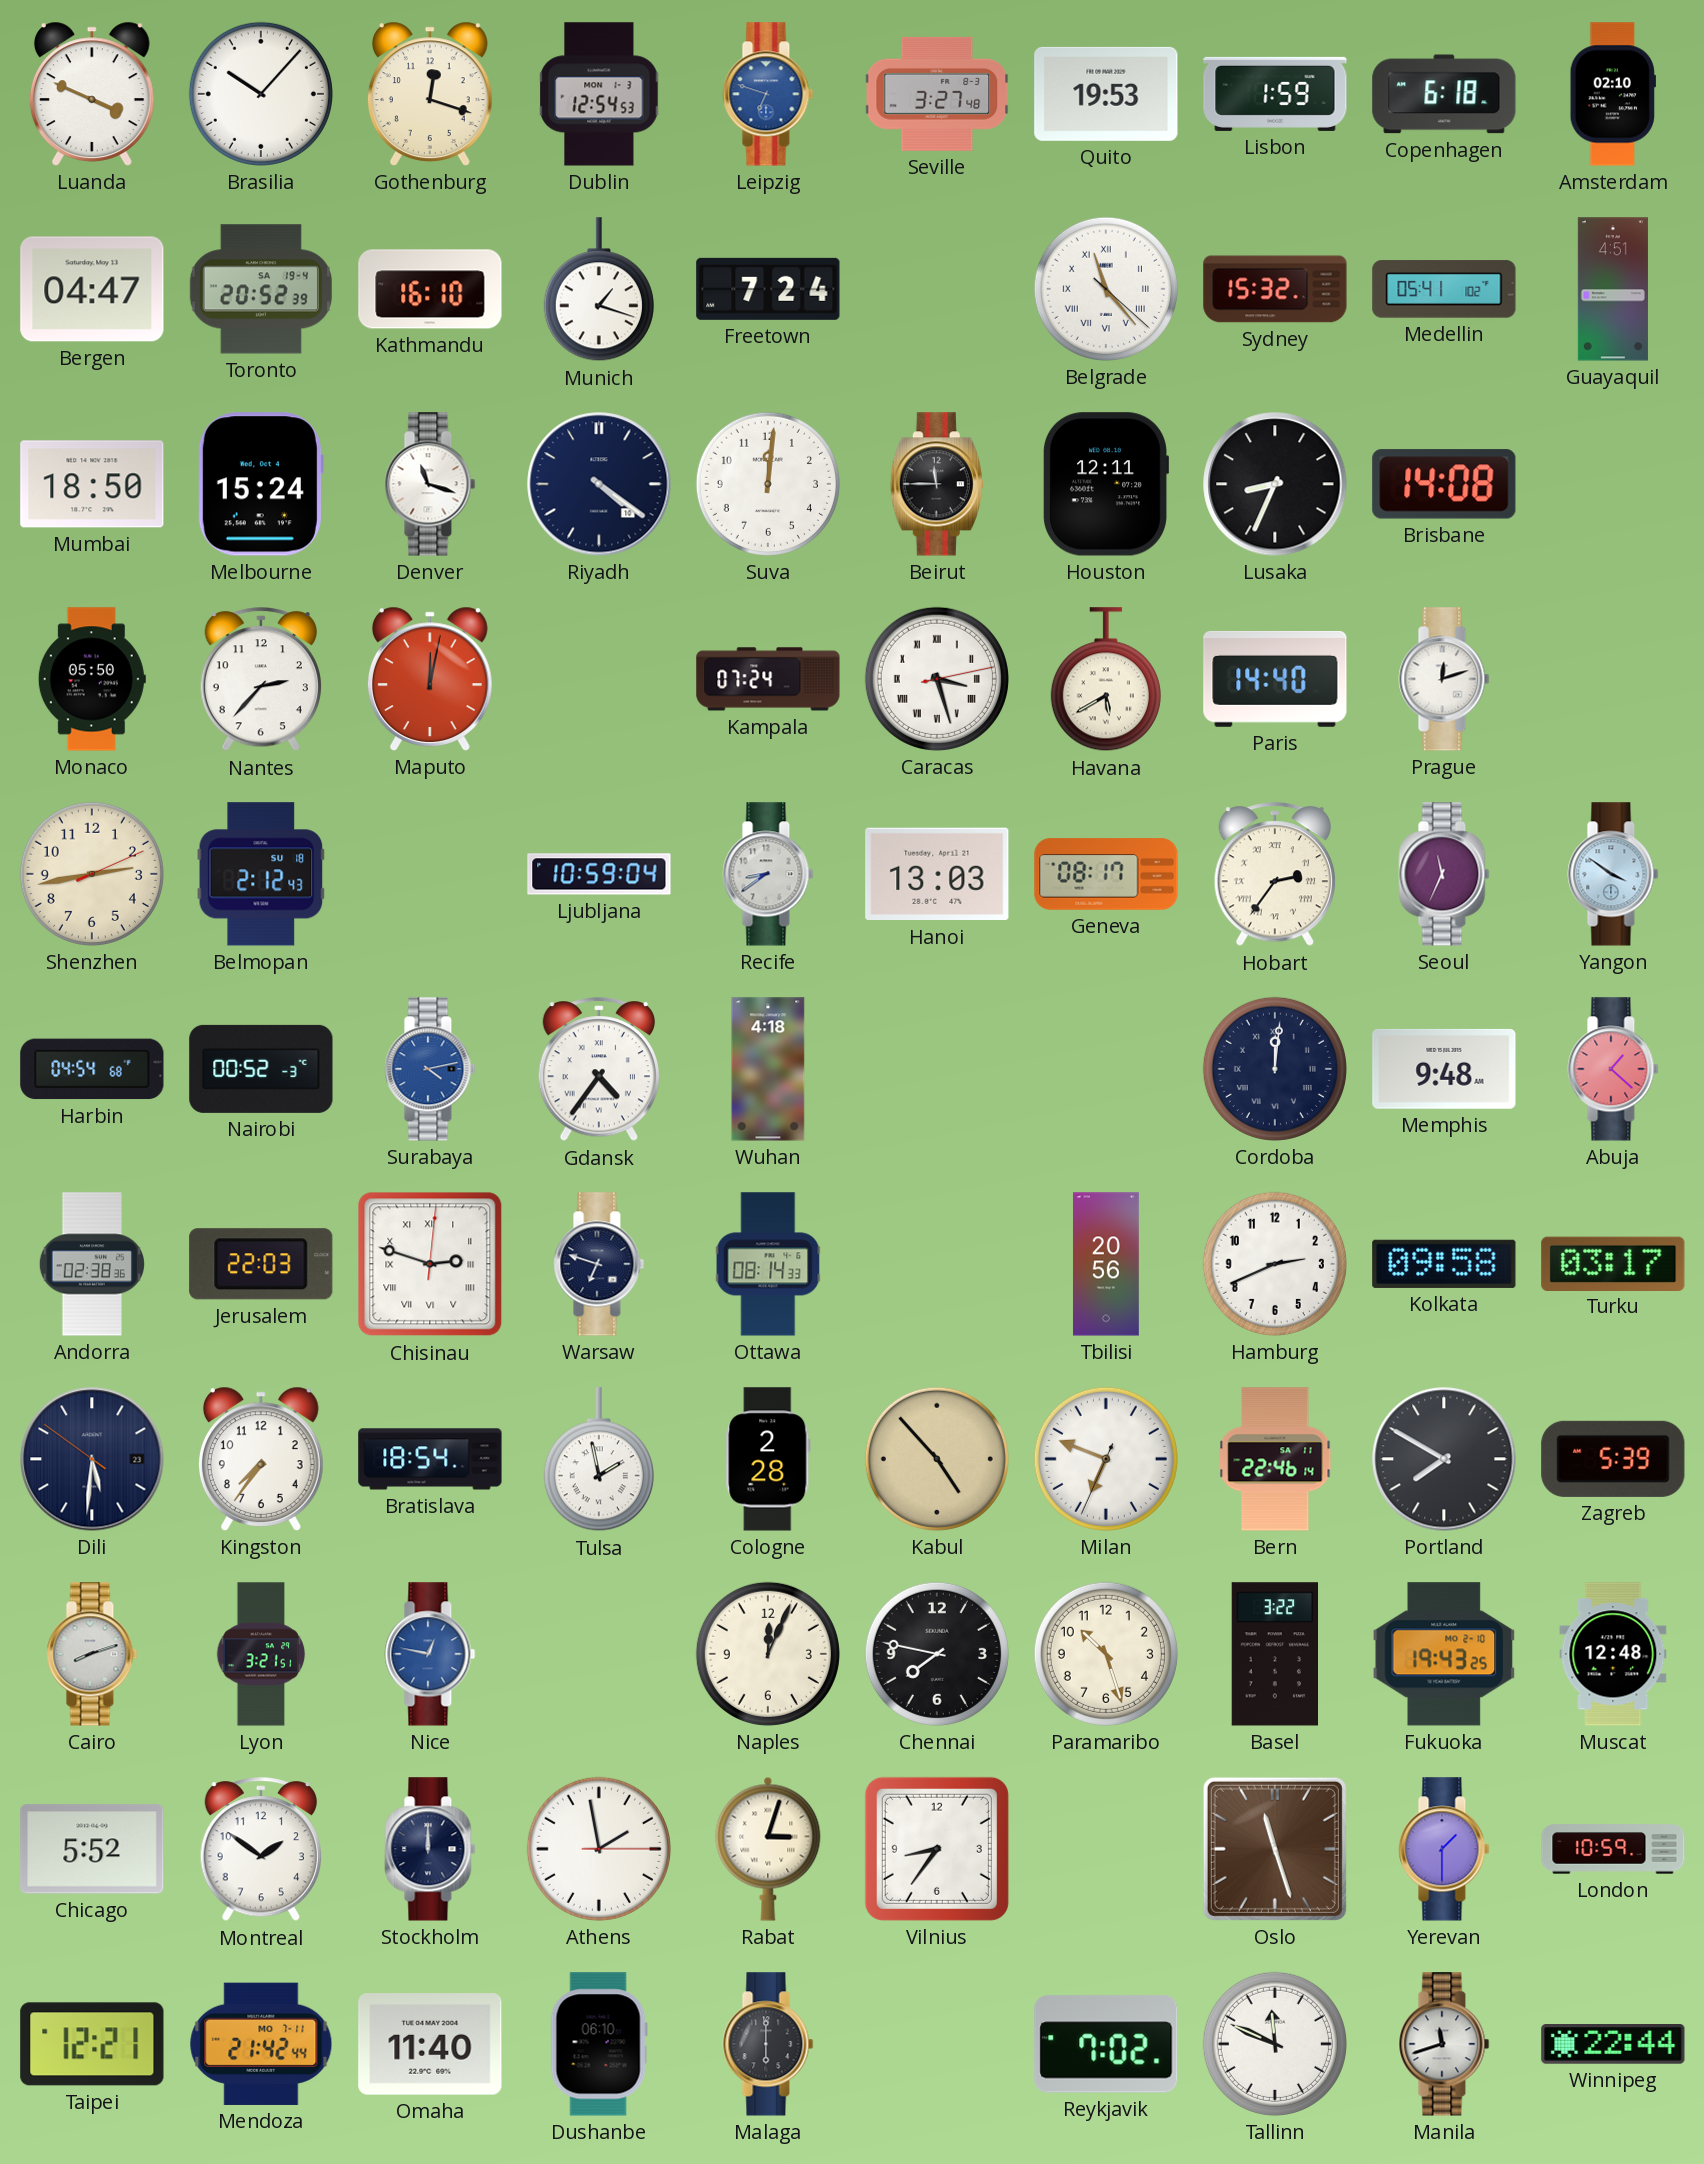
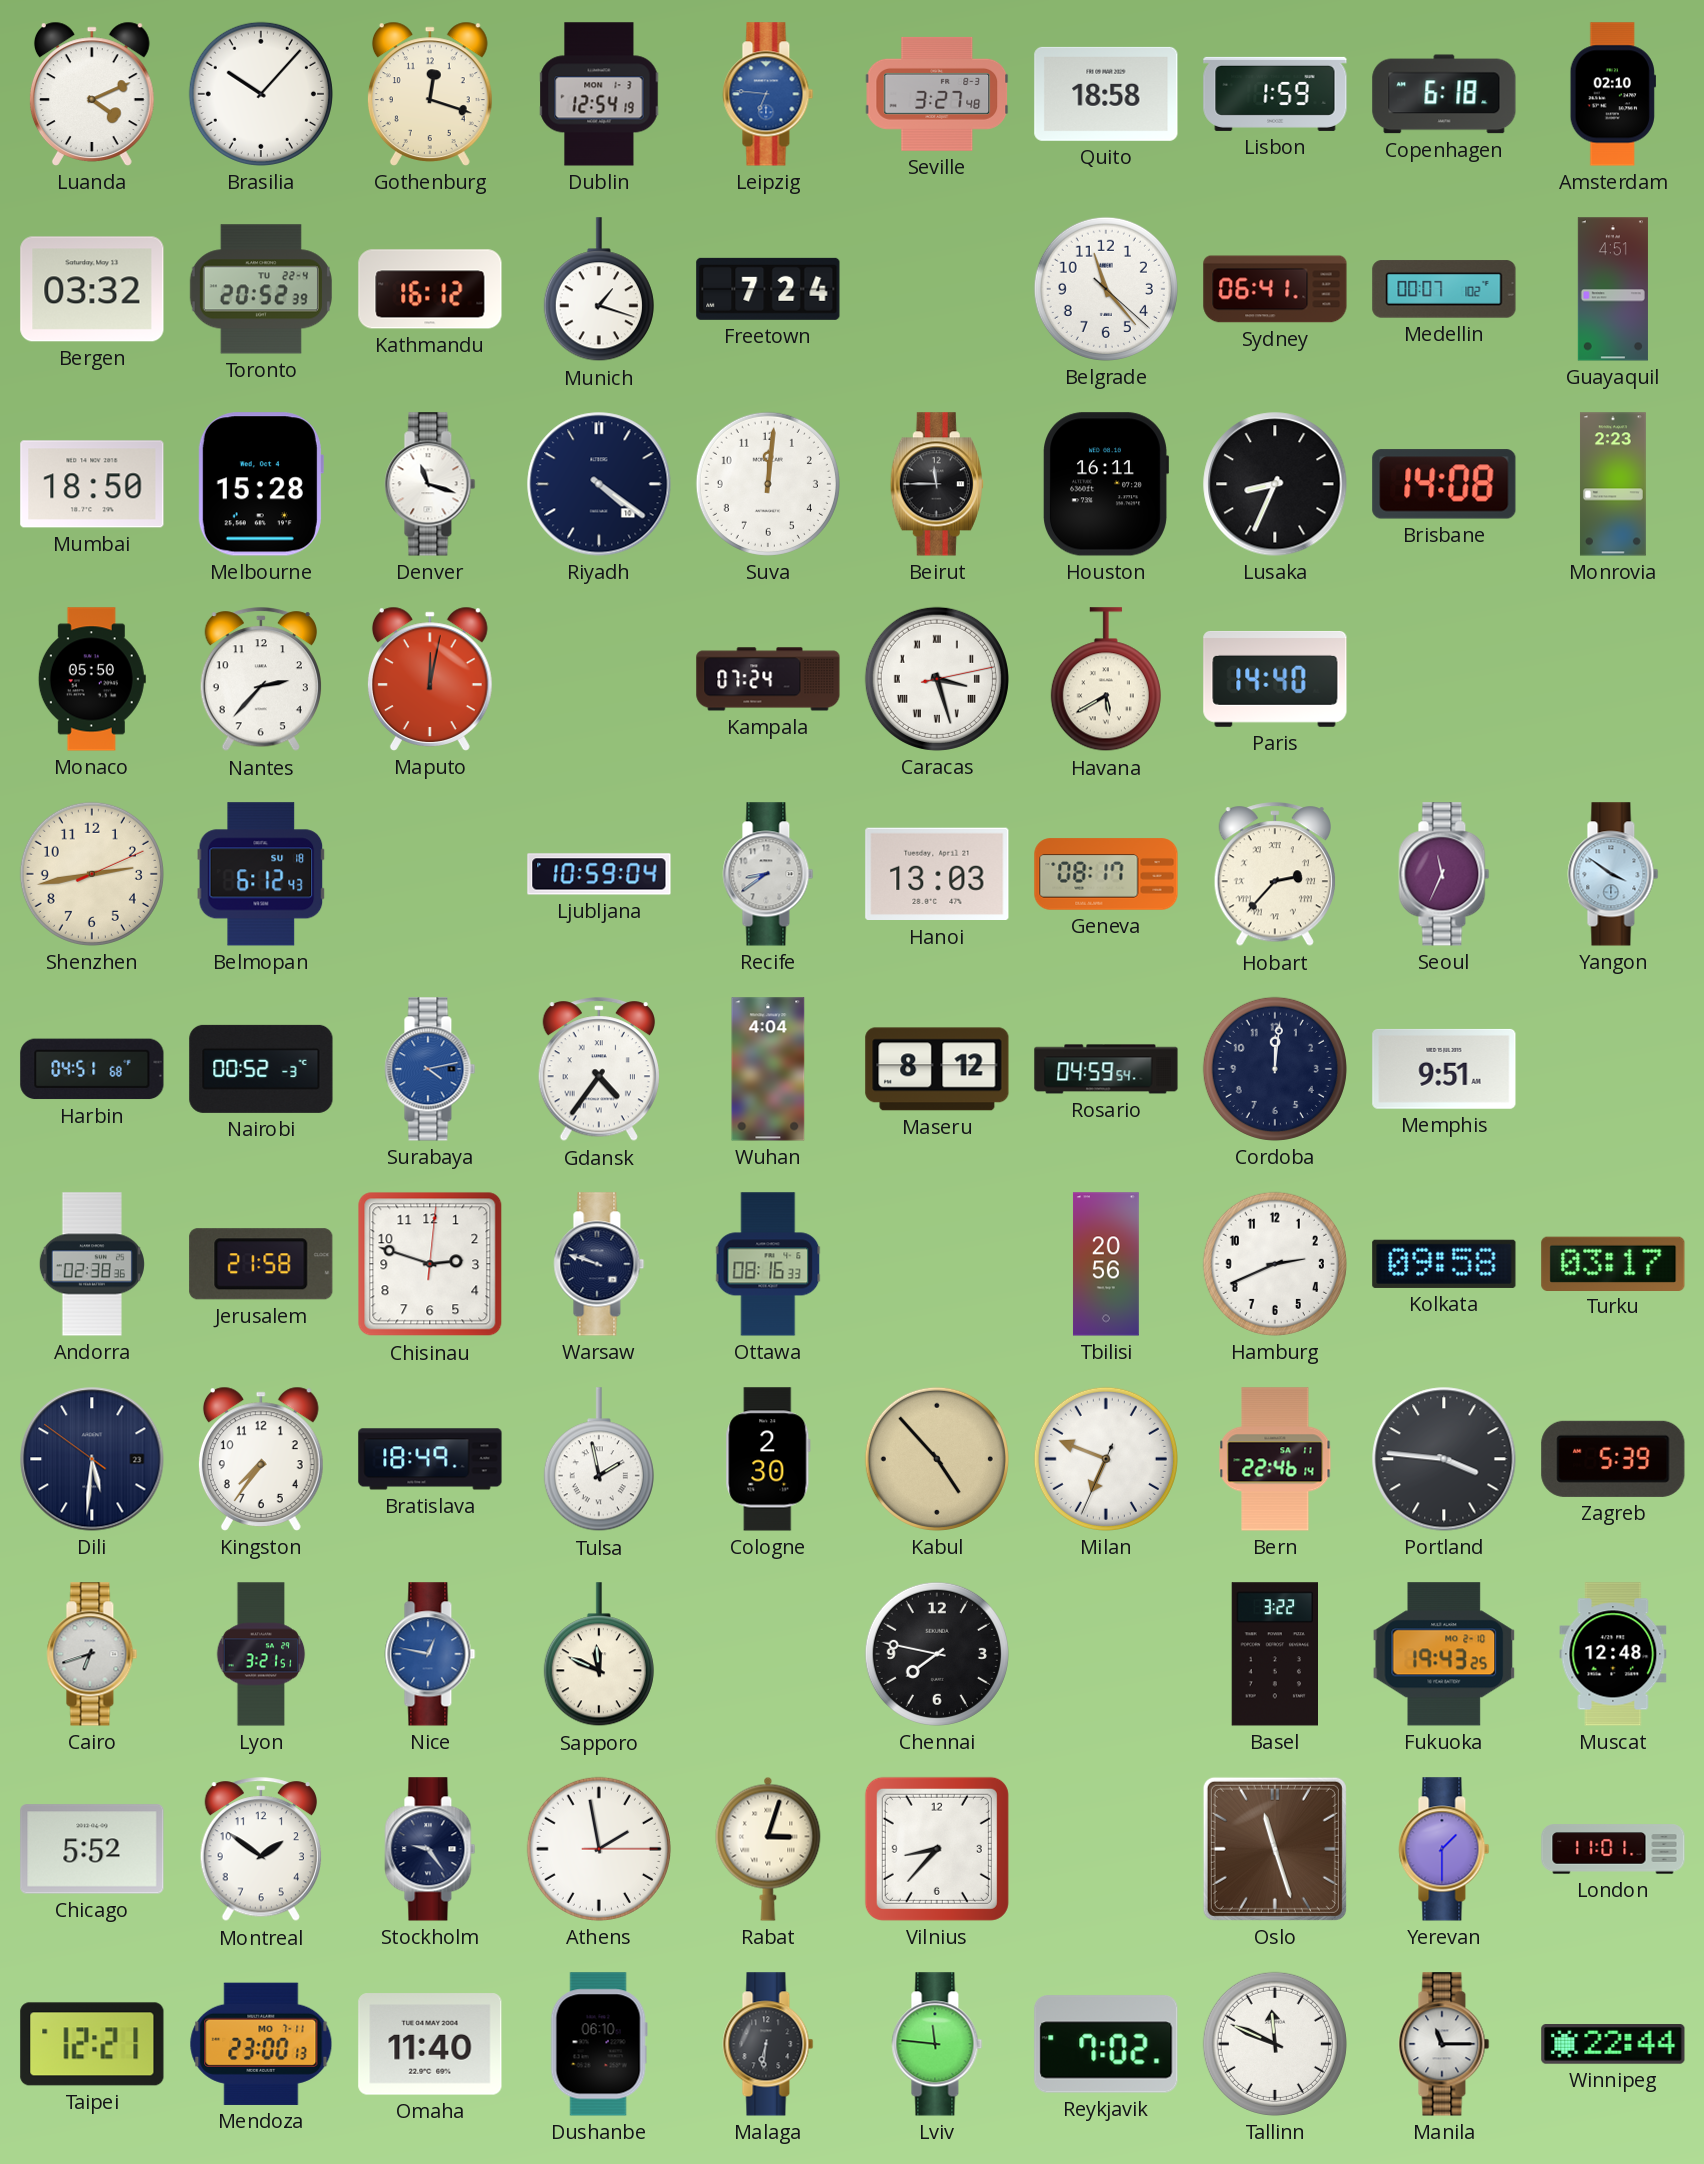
Luanda: 3:49 -> 4:11 (92, 94)
Dublin: 12:54:53 -> 12:54:19 (599, 94)
Leipzig: 6:48 -> 6:46 (768, 94)
Quito: 19:53 -> 18:58 (1106, 94)
Bergen: 04:47 -> 03:32 (92, 289)
Toronto date: SA 19-4 -> TU 22-4 (261, 289)
Kathmandu: 16:10 -> 16:12 (430, 289)
Belgrade numerals: Roman -> Arabic (1106, 289)
Sydney: 15:32 -> 06:41 (1275, 289)
Medellin: 05:41 -> 00:07 (1444, 289)
Melbourne: 15:24 -> 15:28 (260, 484)
Houston: 12:11 -> 16:11 (1106, 484)
Monrovia: none -> 2:23 (1613, 484)
Prague: 12:12 -> none (1444, 679)
Belmopan: 2:12 -> 6:12 (261, 874)
Hobart: 2:36 -> 2:37 (1275, 875)
Harbin: 04:54 -> 04:51 (92, 1069)
Wuhan: 4:18 -> 4:04 (768, 1069)
Maseru: none -> 8:12 (937, 1069)
Rosario: none -> 04:59 (1106, 1069)
Cordoba numerals: Roman -> Arabic (1275, 1069)
Memphis: 9:48 -> 9:51 (1444, 1069)
Abuja: 1:22 -> none (1613, 1069)
Jerusalem: 22:03 -> 21:58 (261, 1264)
Chisinau numerals: Roman -> Arabic (430, 1264)
Warsaw: 6:48 -> 9:48 (599, 1264)
Ottawa: 08:14 -> 08:16 (768, 1264)
Bratislava: 18:54 -> 18:49 (430, 1459)
Cologne: 2:28 -> 2:30 (768, 1459)
Portland: 7:50 -> 3:46 (1444, 1459)
Cairo: 8:12 -> 6:42 (92, 1654)
Sapporo: none -> 11:49 (599, 1655)
Naples: 12:04 -> none (768, 1654)
Paramaribo: 10:27 -> none (1106, 1654)
Stockholm: 12:00 -> 9:24 (430, 1849)
Vilnius: 8:36 -> 8:37 (937, 1849)
London: 10:59 -> 11:01 (1613, 1849)
Mendoza: 21:42 -> 23:00 (261, 2044)
Malaga: 6:00 -> 6:31 (768, 2044)
Lviv: none -> 11:46 (937, 2044)
Manila: 11:42 -> 11:15 (1444, 2044)
